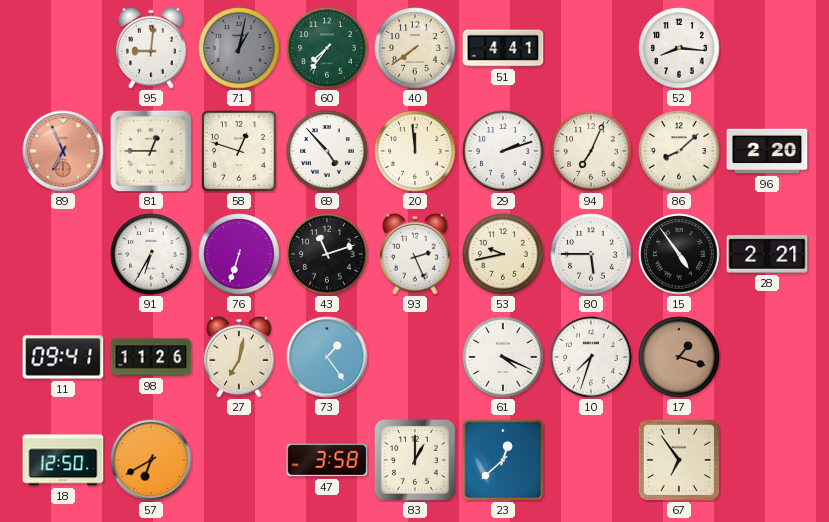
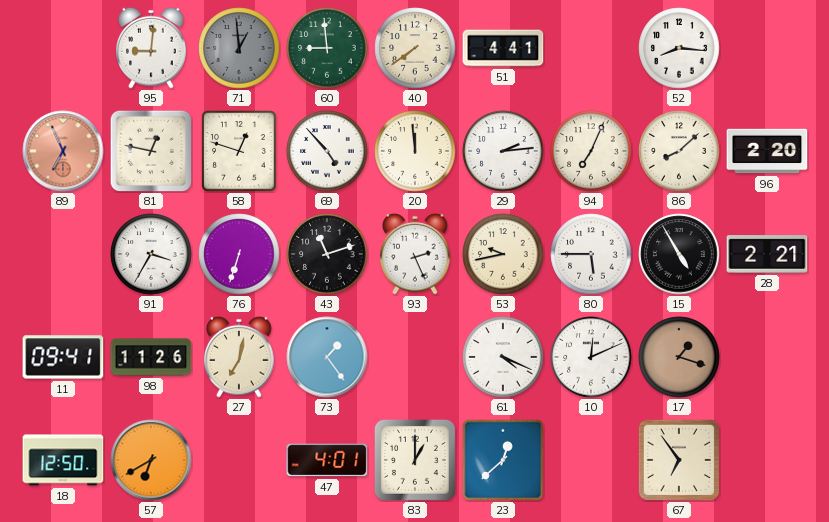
71: 1:02 -> 12:59 (239, 48)
60: 7:36 -> 8:59 (327, 48)
81: 12:45 -> 12:47 (151, 151)
29: 2:12 -> 2:14 (503, 151)
91: 6:35 -> 3:35 (151, 254)
15: 4:54 -> 4:55 (679, 254)
10: 7:33 -> 12:11 (591, 357)
47: 3:58 -> 4:01 (327, 460)
